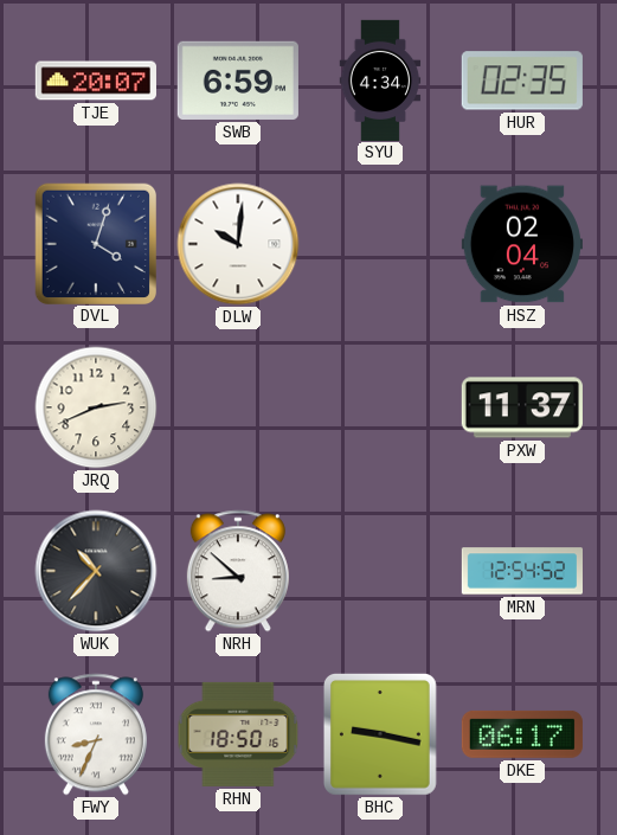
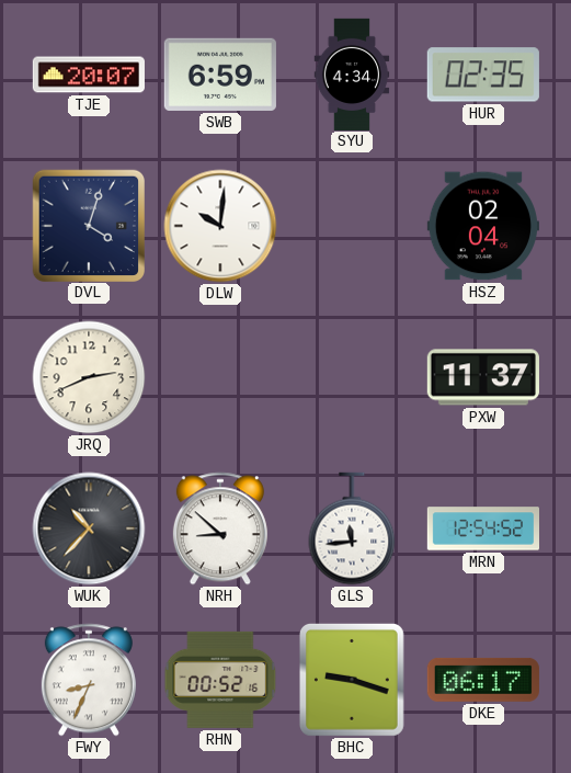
GLS: none -> 11:44 (352, 528)
RHN: 18:50 -> 00:52 (220, 680)
BHC: 9:17 -> 9:18 (352, 680)
